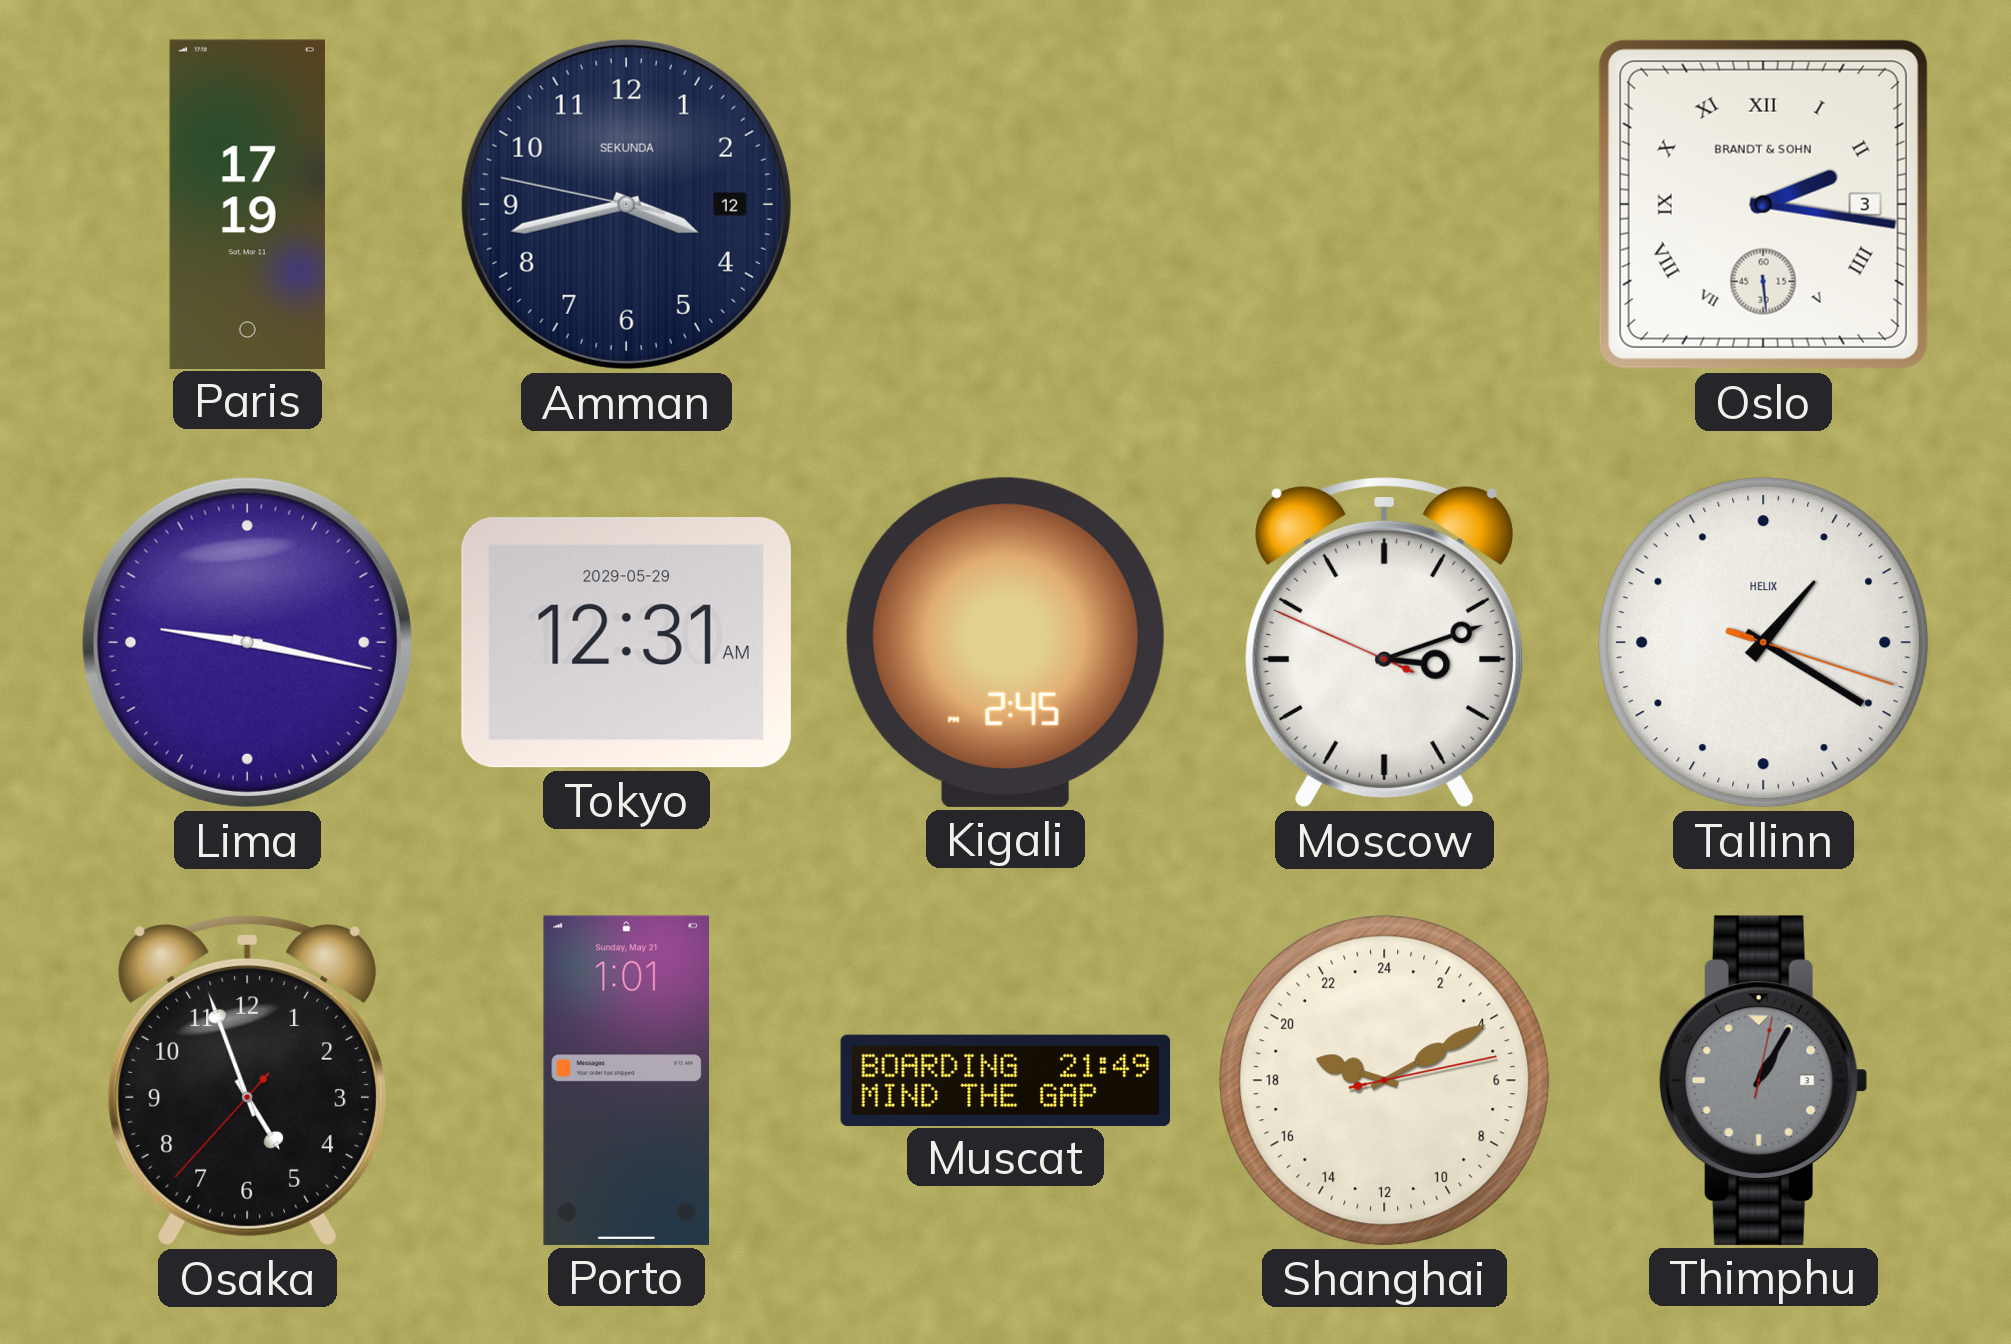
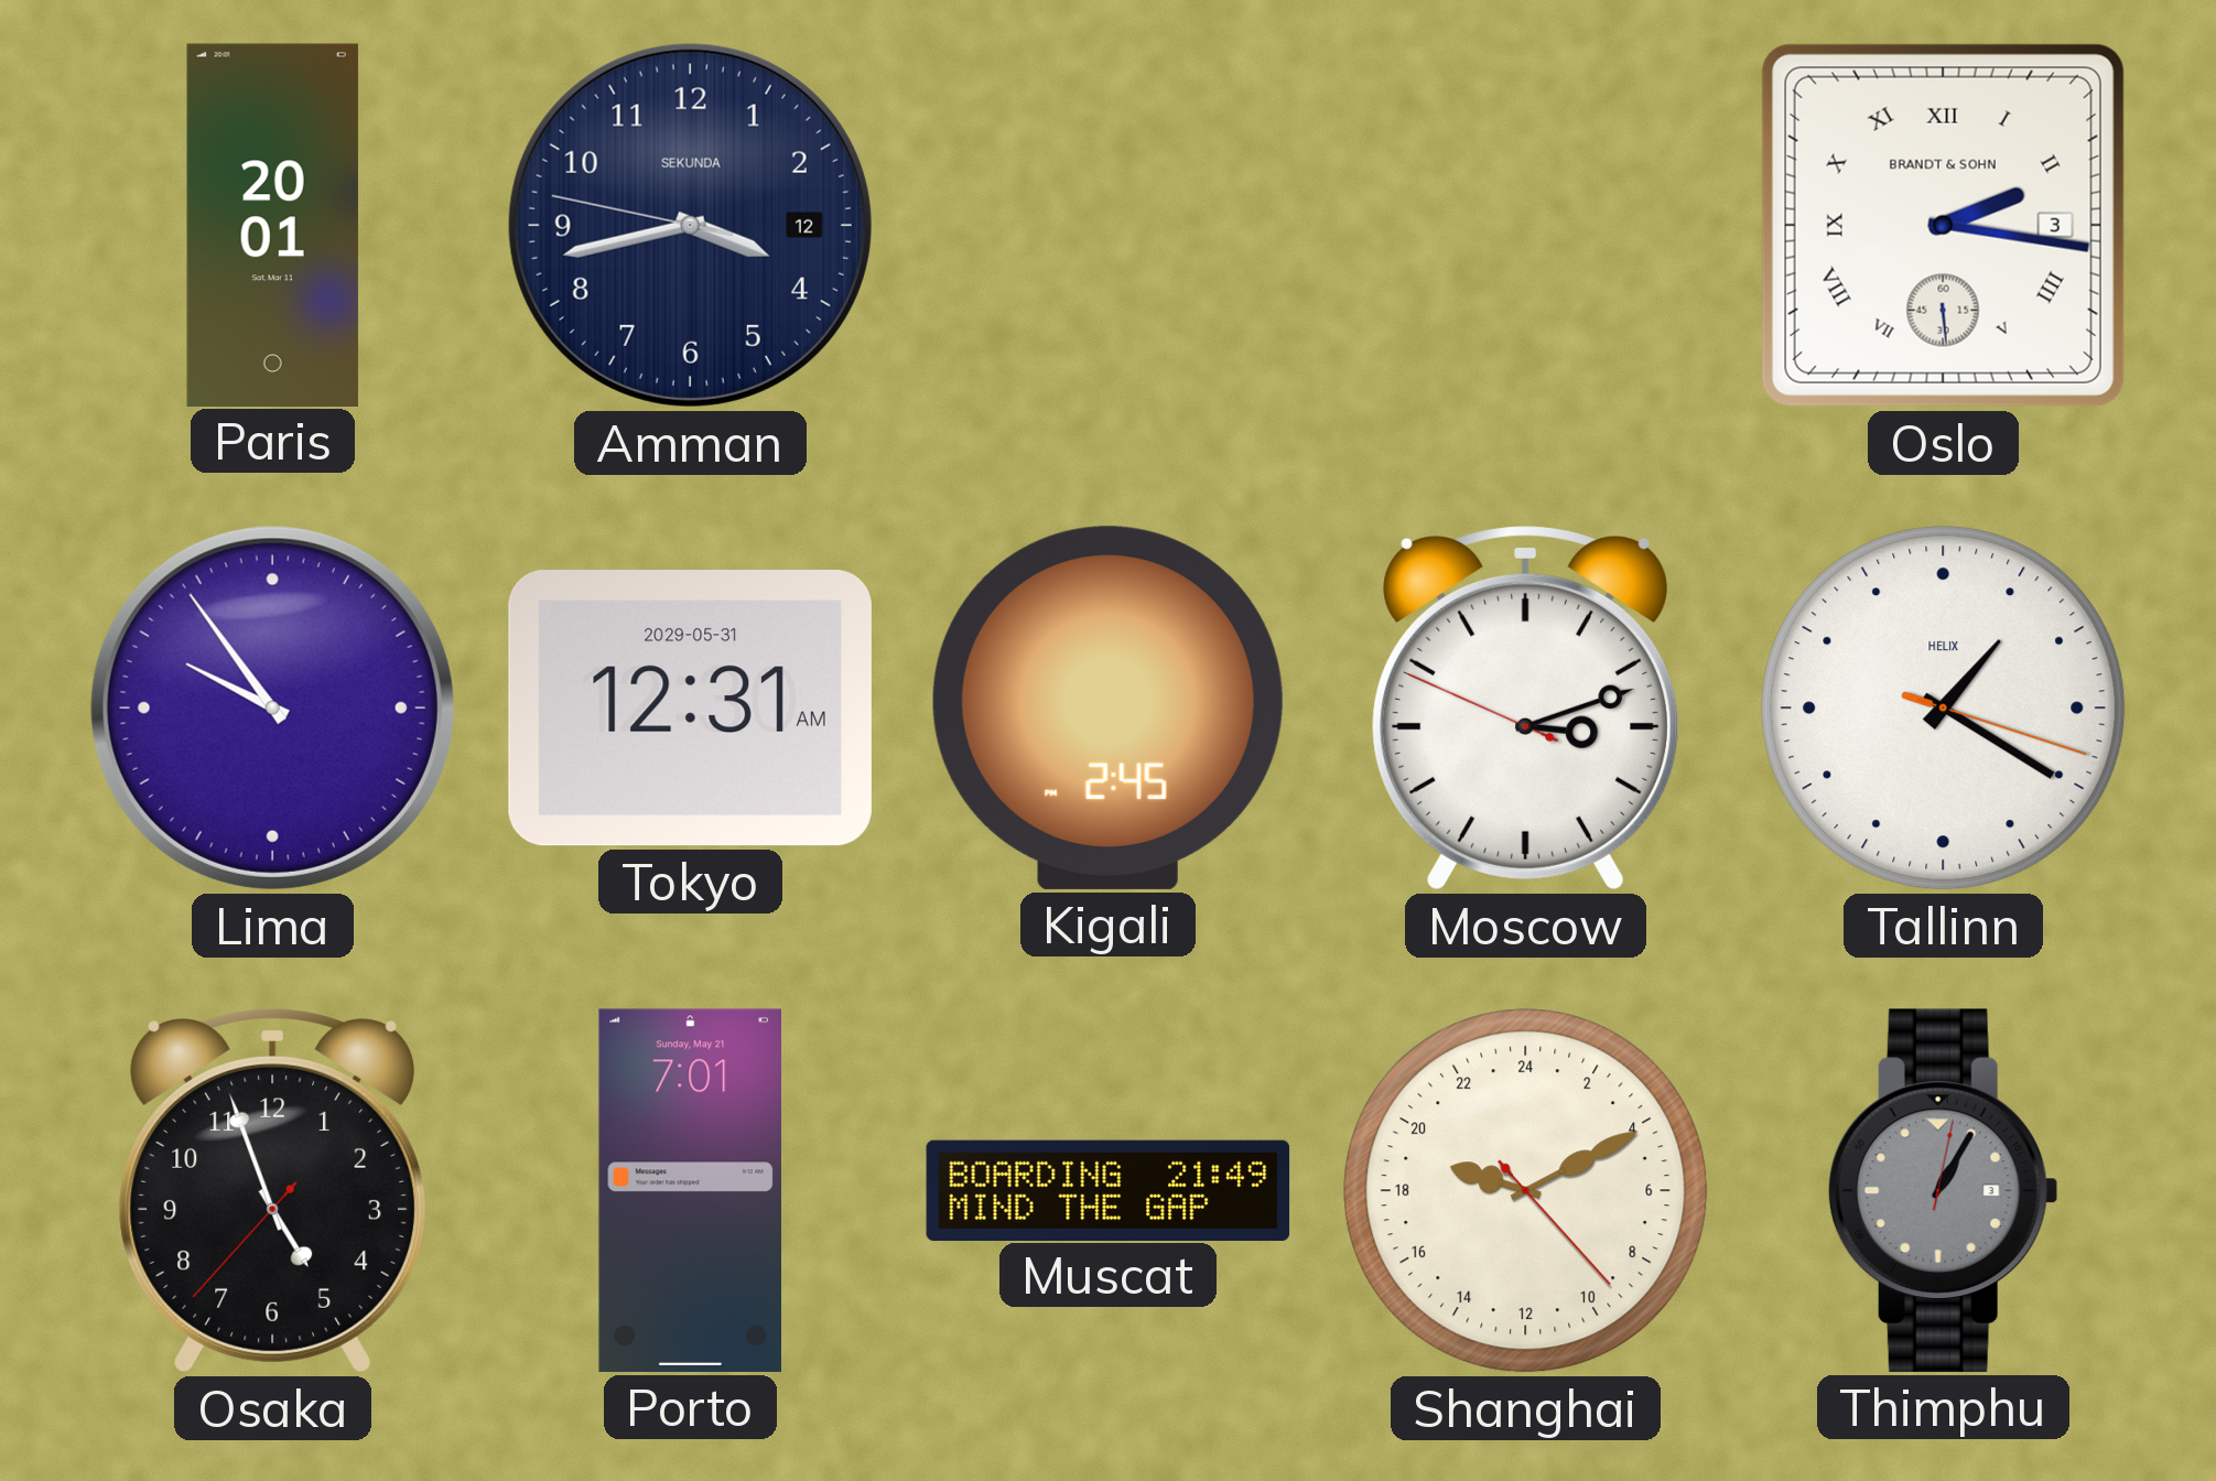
Paris: 17:19 -> 20:01 (272, 225)
Lima: 9:17 -> 9:54 (272, 707)
Tokyo date: 2029-05-29 -> 2029-05-31 (690, 709)
Porto: 1:01 -> 7:01 (690, 1190)
Shanghai: 19:10:13 -> 19:10:23 (1526, 1191)
